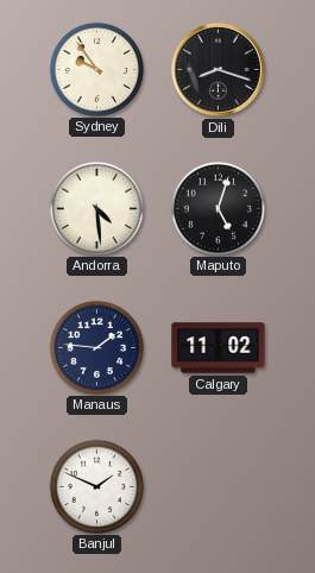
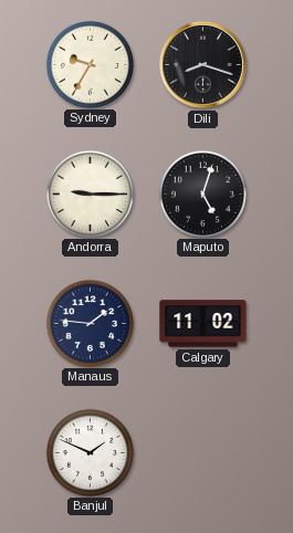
Sydney: 9:54 -> 9:35 (90, 64)
Andorra: 4:29 -> 9:15 (90, 194)
